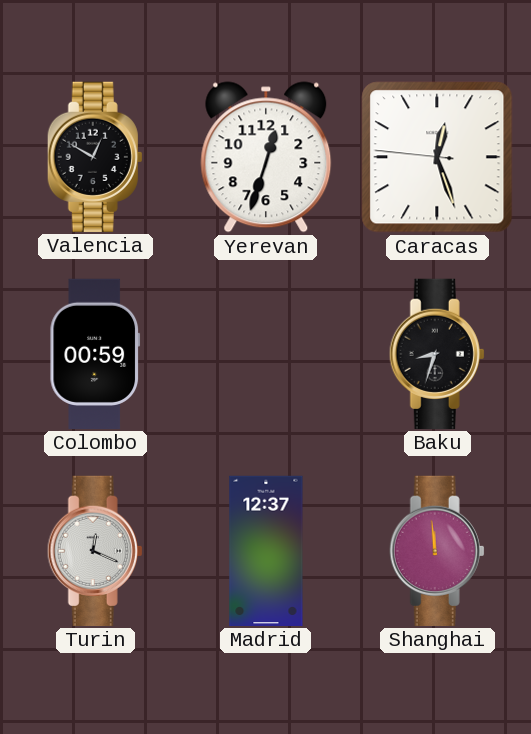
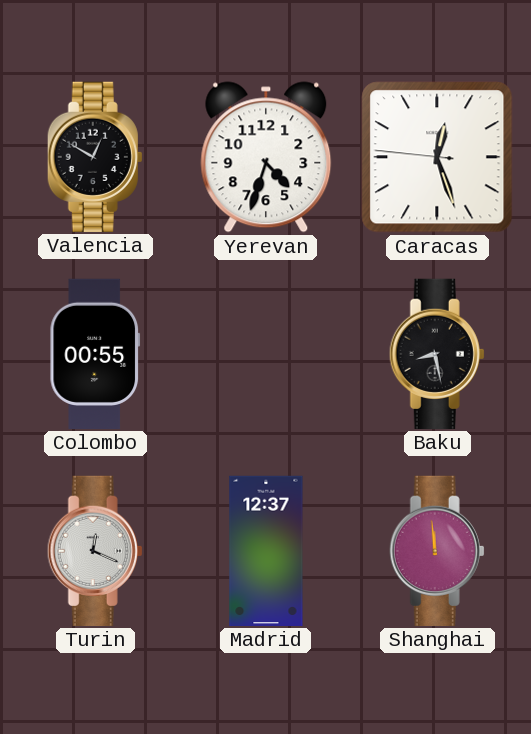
Yerevan: 12:33 -> 4:33 (266, 157)
Colombo: 00:59 -> 00:55 (95, 353)
Baku: 8:33 -> 8:28 (437, 353)
